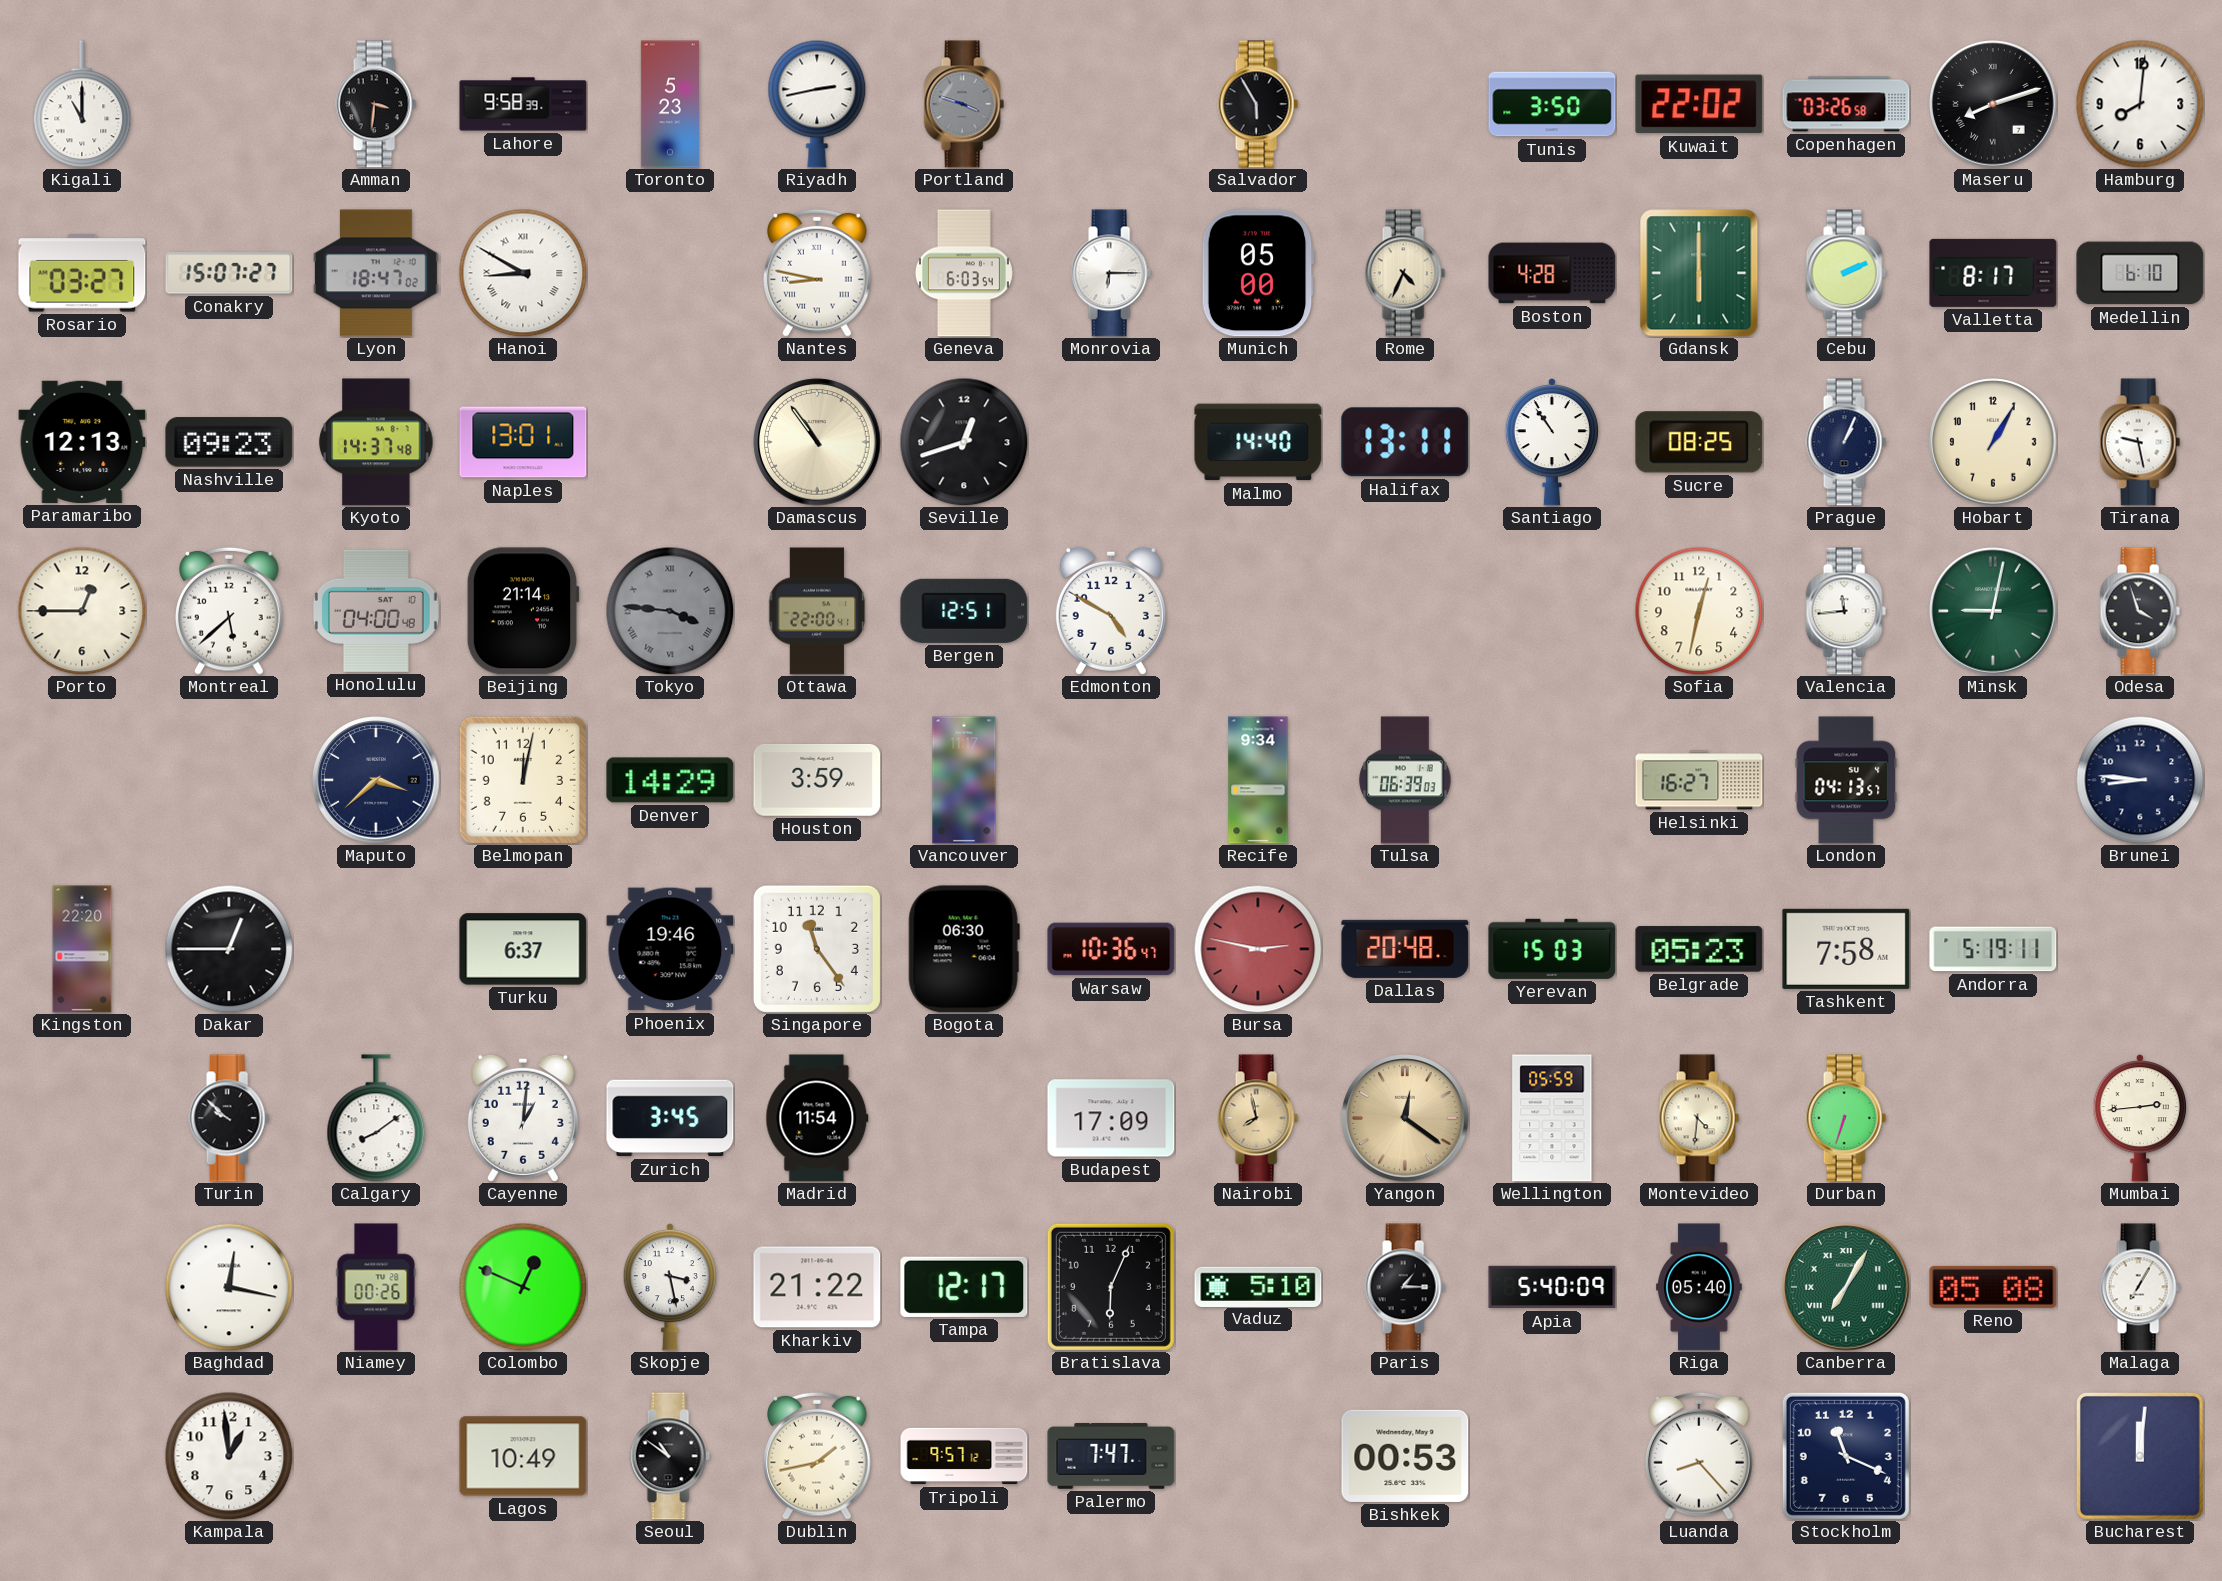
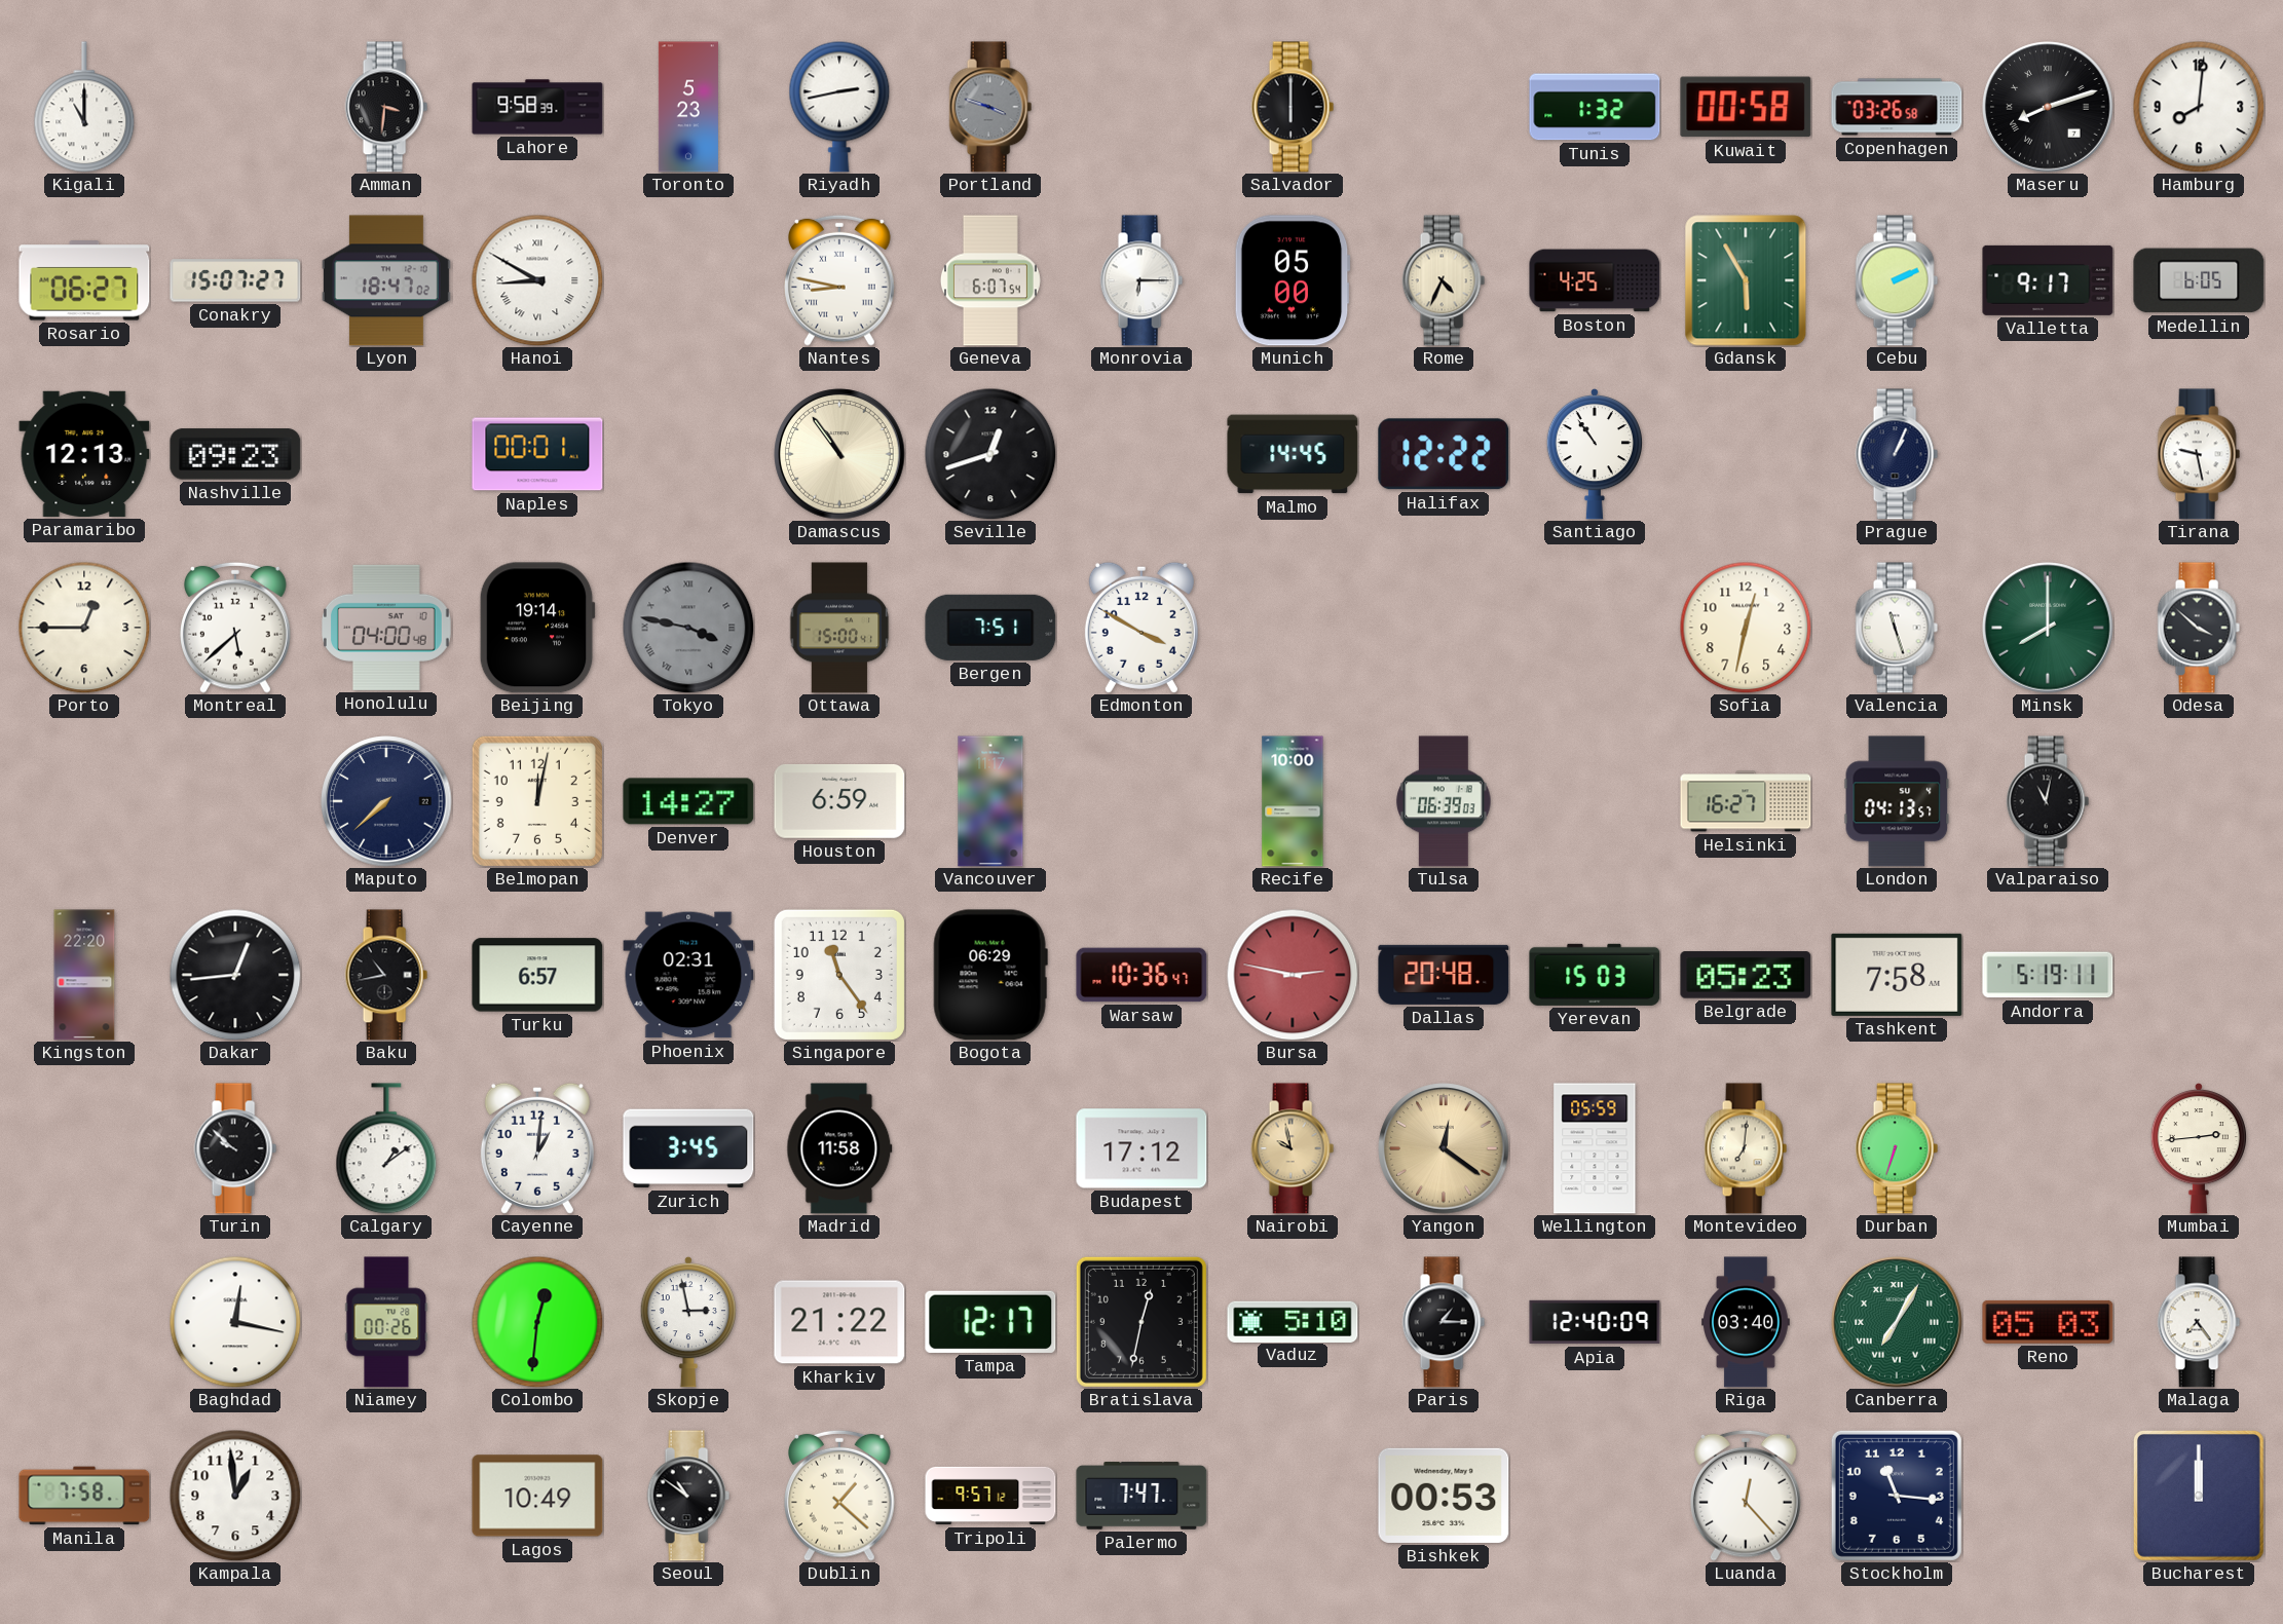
Salvador: 5:55 -> 6:00 (1293, 107)
Tunis: 3:50 -> 1:32 (1595, 107)
Kuwait: 22:02 -> 00:58 (1746, 107)
Rosario: 03:27 -> 06:27 (84, 280)
Geneva: 6:03 -> 6:07 (990, 280)
Boston: 4:28 -> 4:25 (1595, 280)
Gdansk: 6:00 -> 5:55 (1746, 280)
Valletta: 8:17 -> 9:17 (2048, 280)
Medellin: 6:10 -> 6:05 (2199, 280)
Kyoto: 14:37 -> none (376, 442)
Naples: 13:01 -> 00:01 (537, 454)
Malmo: 14:40 -> 14:45 (1293, 454)
Halifax: 13:11 -> 12:22 (1444, 454)
Sucre: 08:25 -> none (1699, 442)
Hobart: 1:05 -> none (1993, 442)
Beijing: 21:14 -> 19:14 (537, 628)
Tokyo: 3:46 -> 3:47 (688, 628)
Ottawa: 22:00 -> 15:00 (839, 628)
Bergen: 12:51 -> 7:51 (990, 628)
Edmonton: 4:50 -> 3:50 (1141, 628)
Valencia: 11:44 -> 11:27 (1897, 628)
Minsk: 9:02 -> 8:00 (2048, 628)
Odesa: 3:57 -> 3:52 (2199, 628)
Maputo: 3:38 -> 7:38 (386, 801)
Denver: 14:29 -> 14:27 (688, 801)
Houston: 3:59 -> 6:59 (839, 802)
Recife: 9:34 -> 10:00 (1293, 801)
Valparaiso: none -> 11:02 (2048, 801)
Brunei: 8:46 -> none (2140, 780)
Dakar: 12:45 -> 12:44 (235, 975)
Baku: none -> 10:43 (386, 975)
Turku: 6:37 -> 6:57 (537, 975)
Phoenix: 19:46 -> 02:31 (688, 975)
Bogota: 06:30 -> 06:29 (990, 975)
Calgary: 8:09 -> 1:09 (386, 1148)
Madrid: 11:54 -> 11:58 (839, 1148)
Budapest: 17:09 -> 17:12 (1141, 1148)
Nairobi: 7:58 -> 9:58 (1293, 1148)
Montevideo: 4:31 -> 7:01 (1746, 1148)
Colombo: 12:49 -> 12:31 (537, 1322)
Skopje: 3:28 -> 2:58 (687, 1322)
Bratislava: 6:04 -> 12:32 (1141, 1322)
Apia: 5:40 -> 12:40 (1595, 1322)
Riga: 05:40 -> 03:40 (1747, 1322)
Reno: 05:08 -> 05:03 (2048, 1322)
Malaga: 7:05 -> 7:24 (2199, 1322)
Manila: none -> 7:58 (84, 1496)
Dublin: 1:43 -> 1:22 (840, 1496)
Luanda: 8:23 -> 12:23 (1747, 1496)
Stockholm: 11:19 -> 11:16 (1897, 1496)
Bucharest: 12:01 -> 12:00 (2199, 1496)
